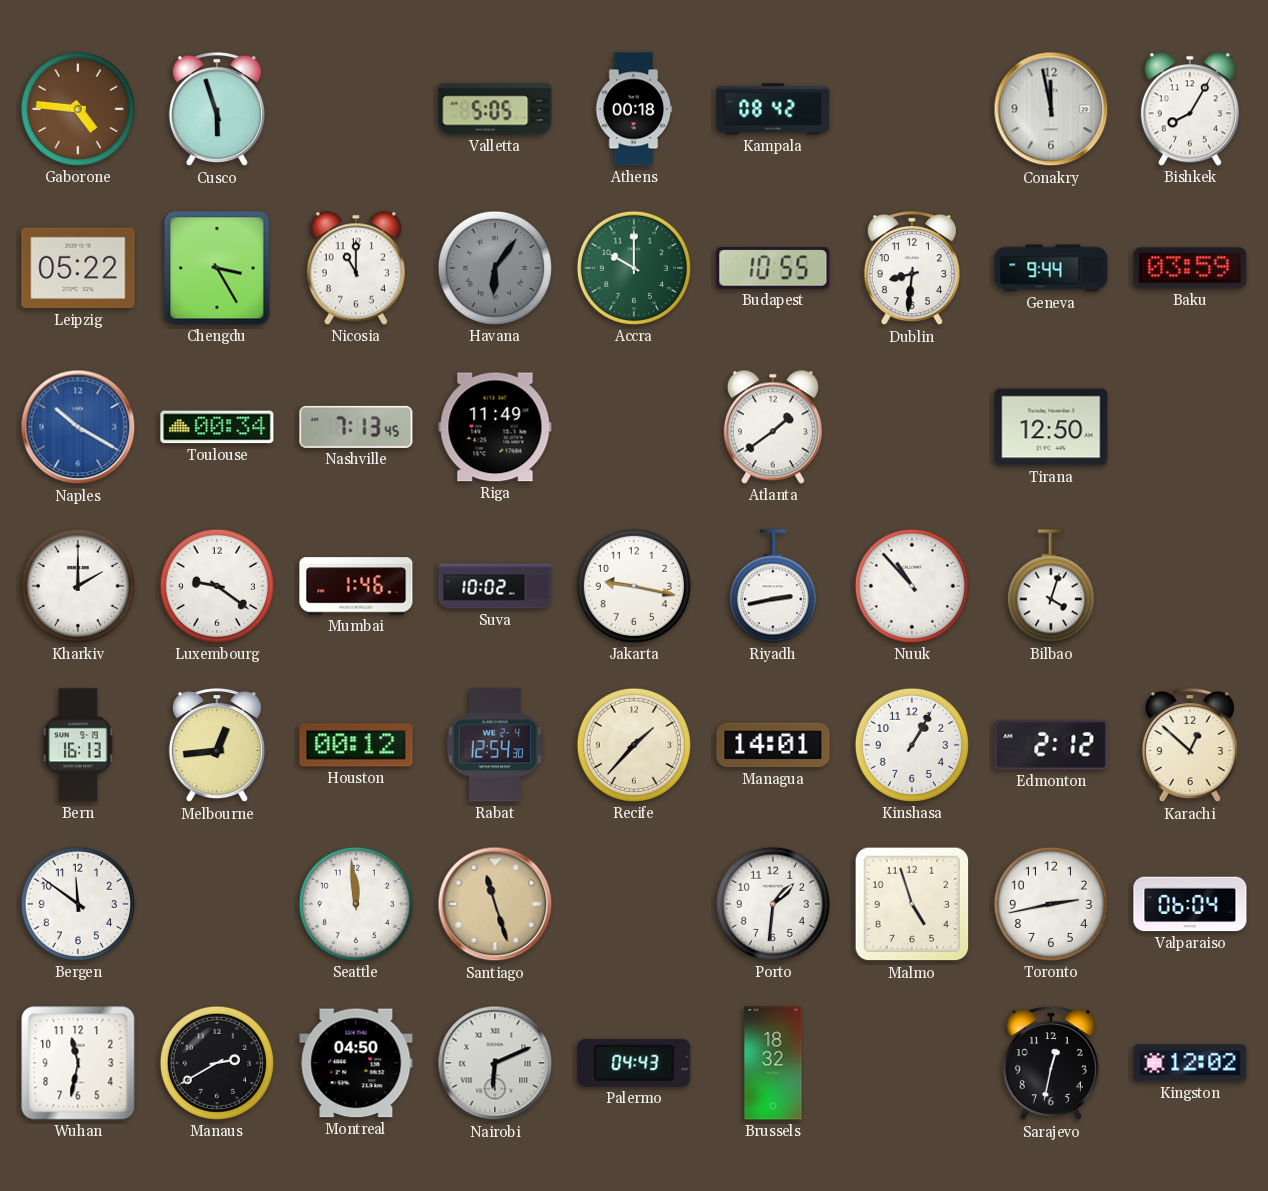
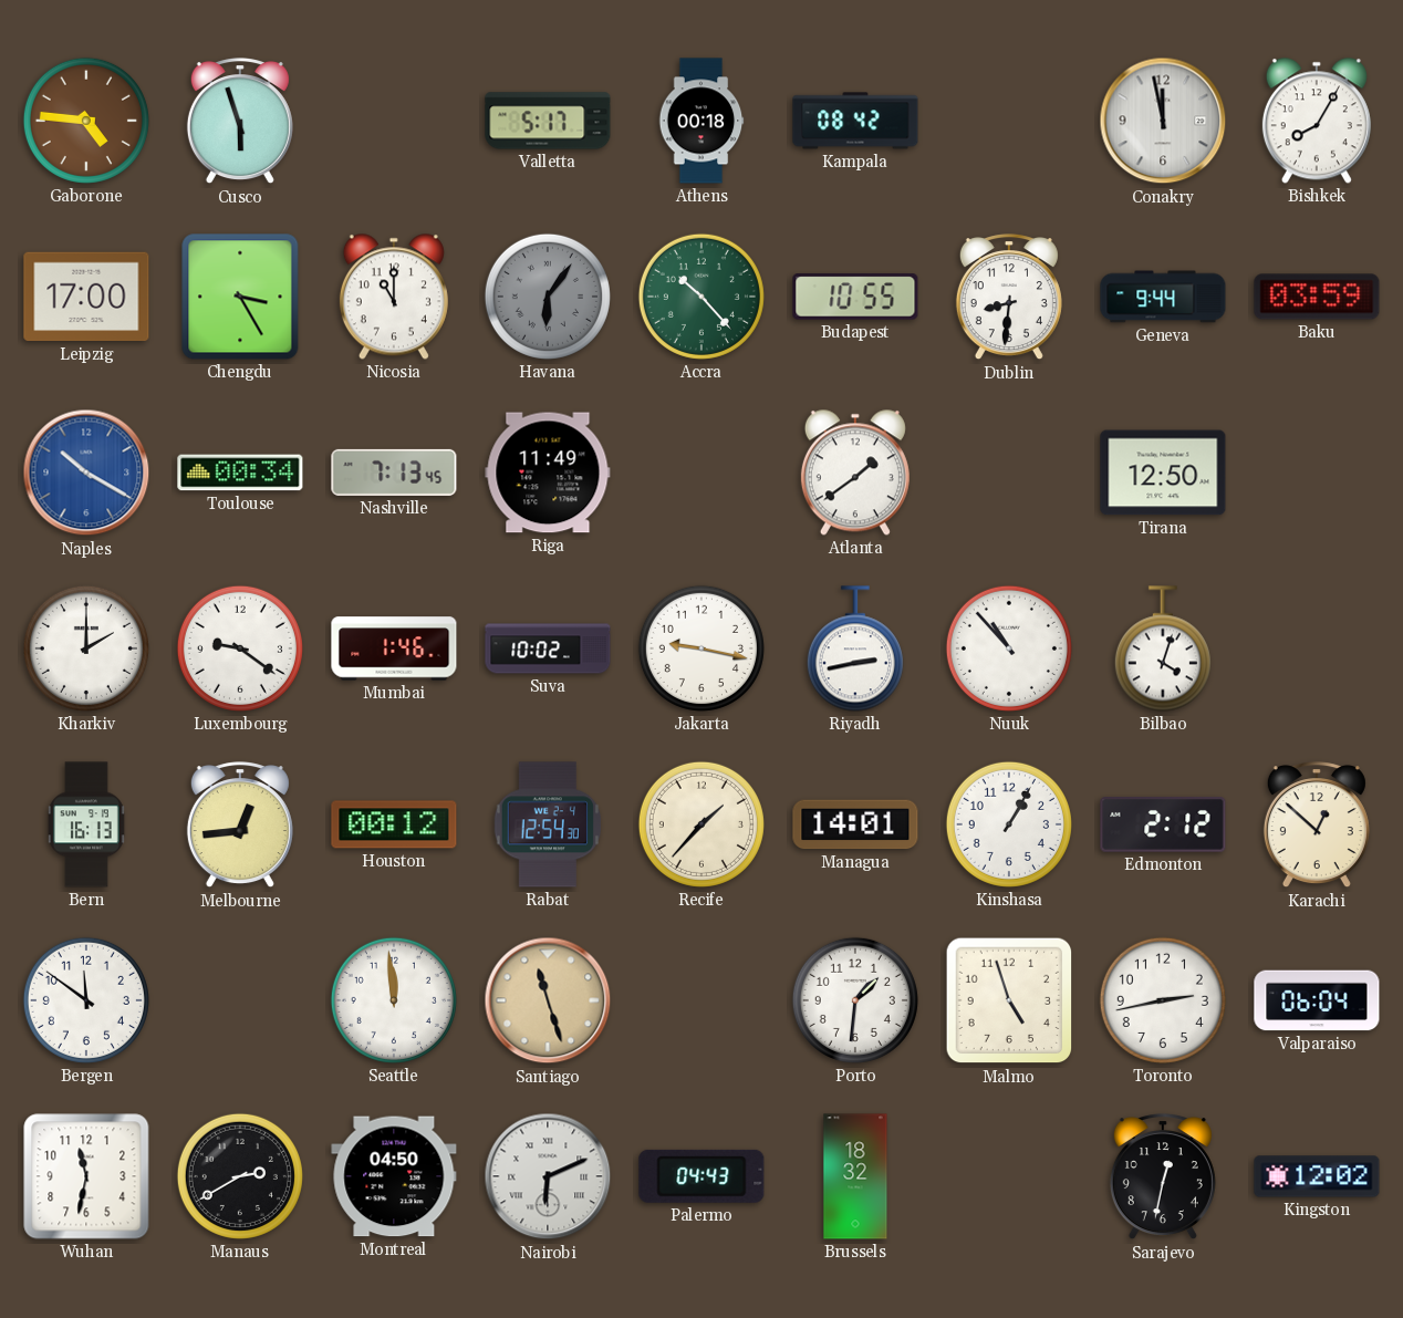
Valletta: 5:05 -> 5:17 (548, 121)
Leipzig: 05:22 -> 17:00 (86, 297)
Accra: 10:00 -> 10:23 (701, 297)
